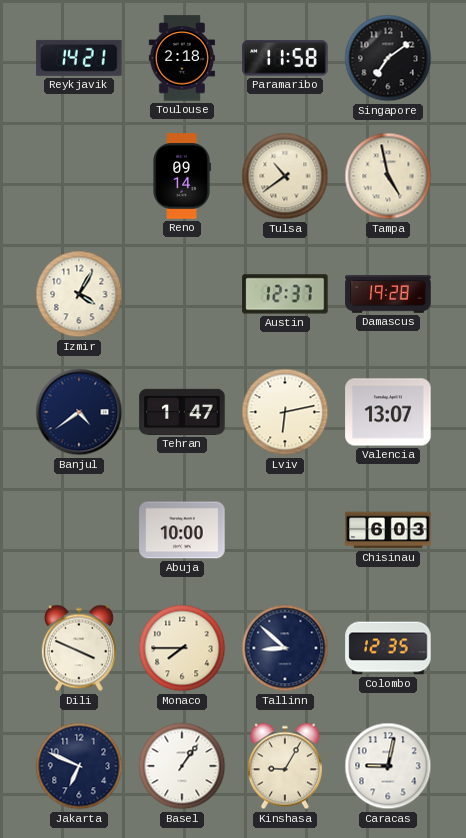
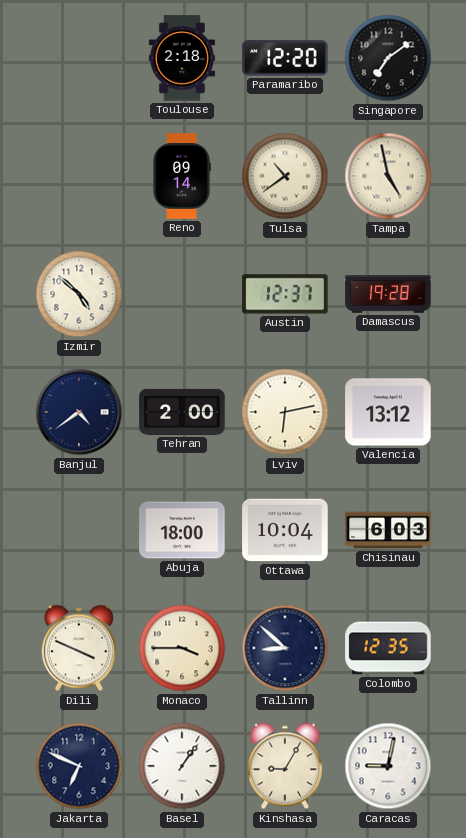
Reykjavik: 14:21 -> none (79, 58)
Paramaribo: 11:58 -> 12:20 (285, 58)
Izmir: 4:05 -> 4:52 (79, 294)
Tehran: 1:47 -> 2:00 (182, 412)
Valencia: 13:07 -> 13:12 (388, 412)
Abuja: 10:00 -> 18:00 (182, 530)
Ottawa: none -> 10:04 (285, 530)
Monaco: 7:45 -> 3:45 (182, 648)
